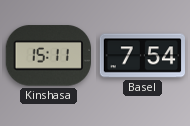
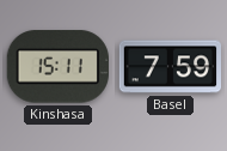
Basel: 7:54 -> 7:59 (171, 67)
